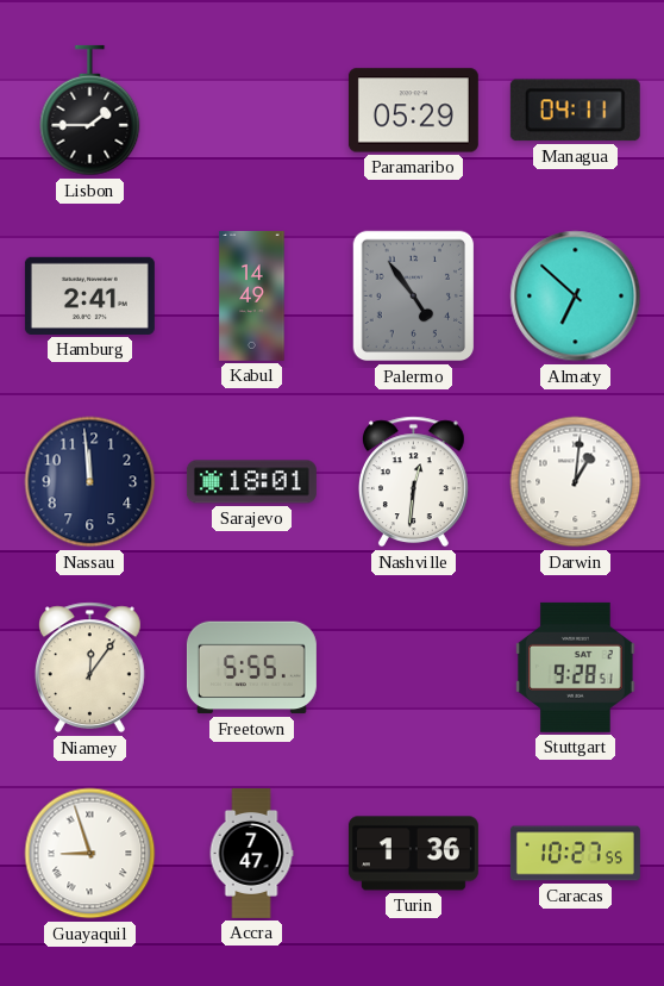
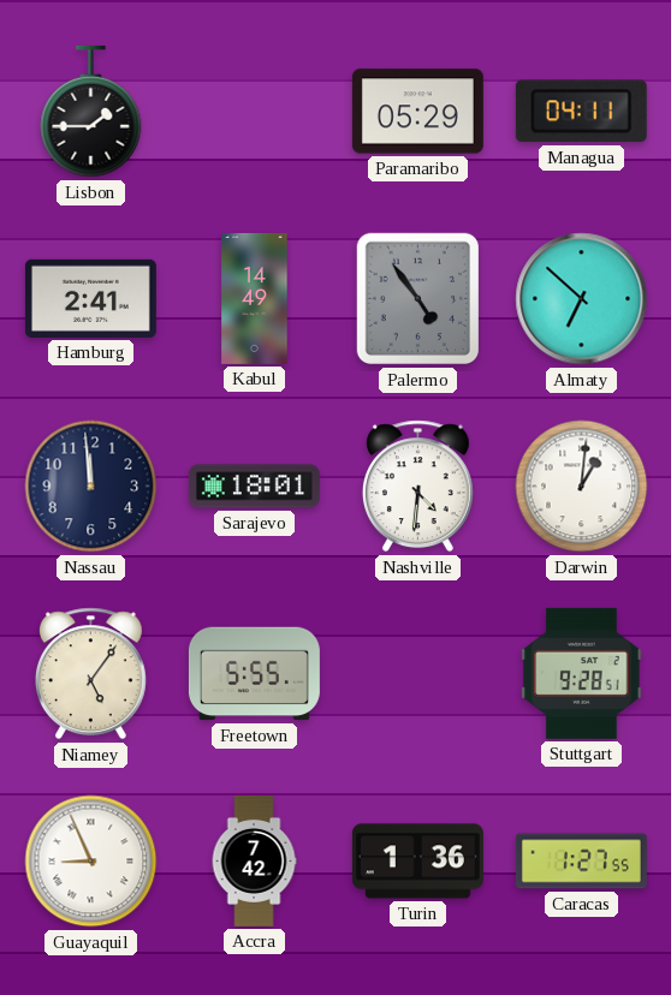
Nashville: 12:31 -> 4:31 (417, 487)
Niamey: 12:06 -> 5:06 (90, 674)
Guayaquil: 8:57 -> 8:56 (91, 862)
Accra: 7:47 -> 7:42 (254, 860)
Caracas: 10:27 -> 1:27 (581, 862)
